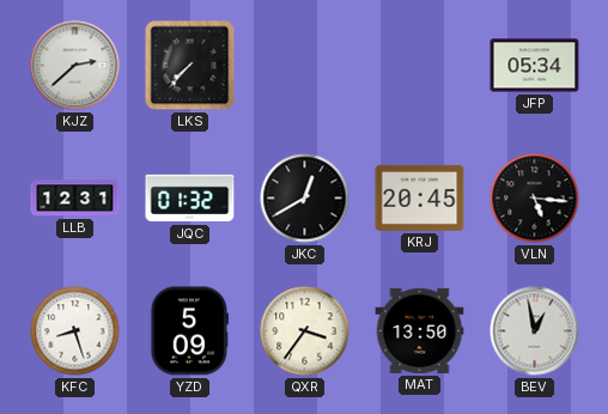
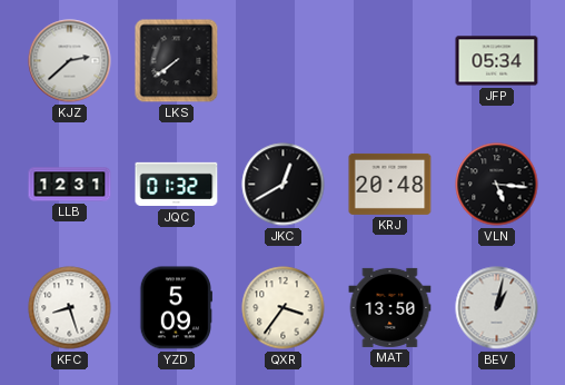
LKS: 7:37 -> 7:39 (177, 61)
KRJ: 20:45 -> 20:48 (390, 184)
BEV: 12:58 -> 1:02 (497, 308)
